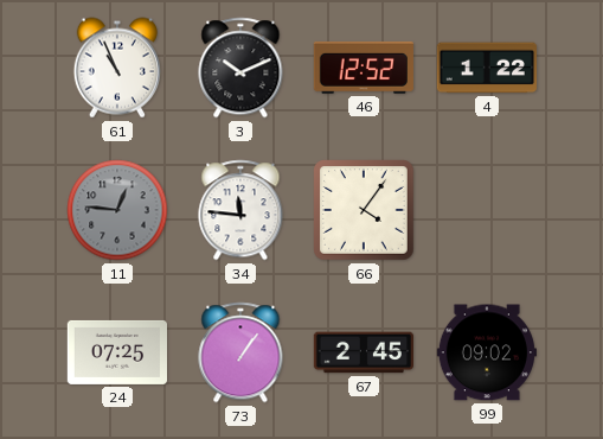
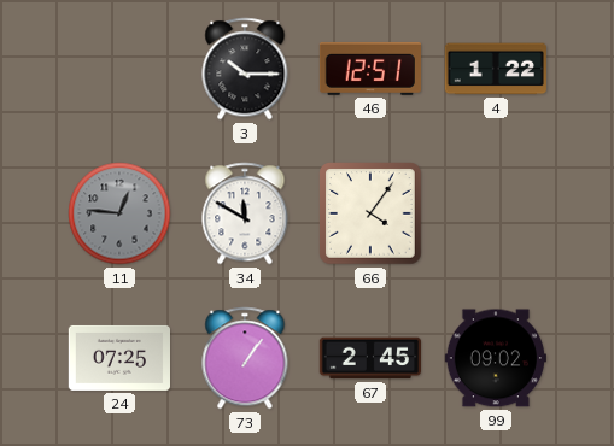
61: 10:56 -> none (117, 68)
3: 10:11 -> 10:15 (245, 69)
46: 12:52 -> 12:51 (370, 69)
34: 11:46 -> 11:50 (245, 213)
